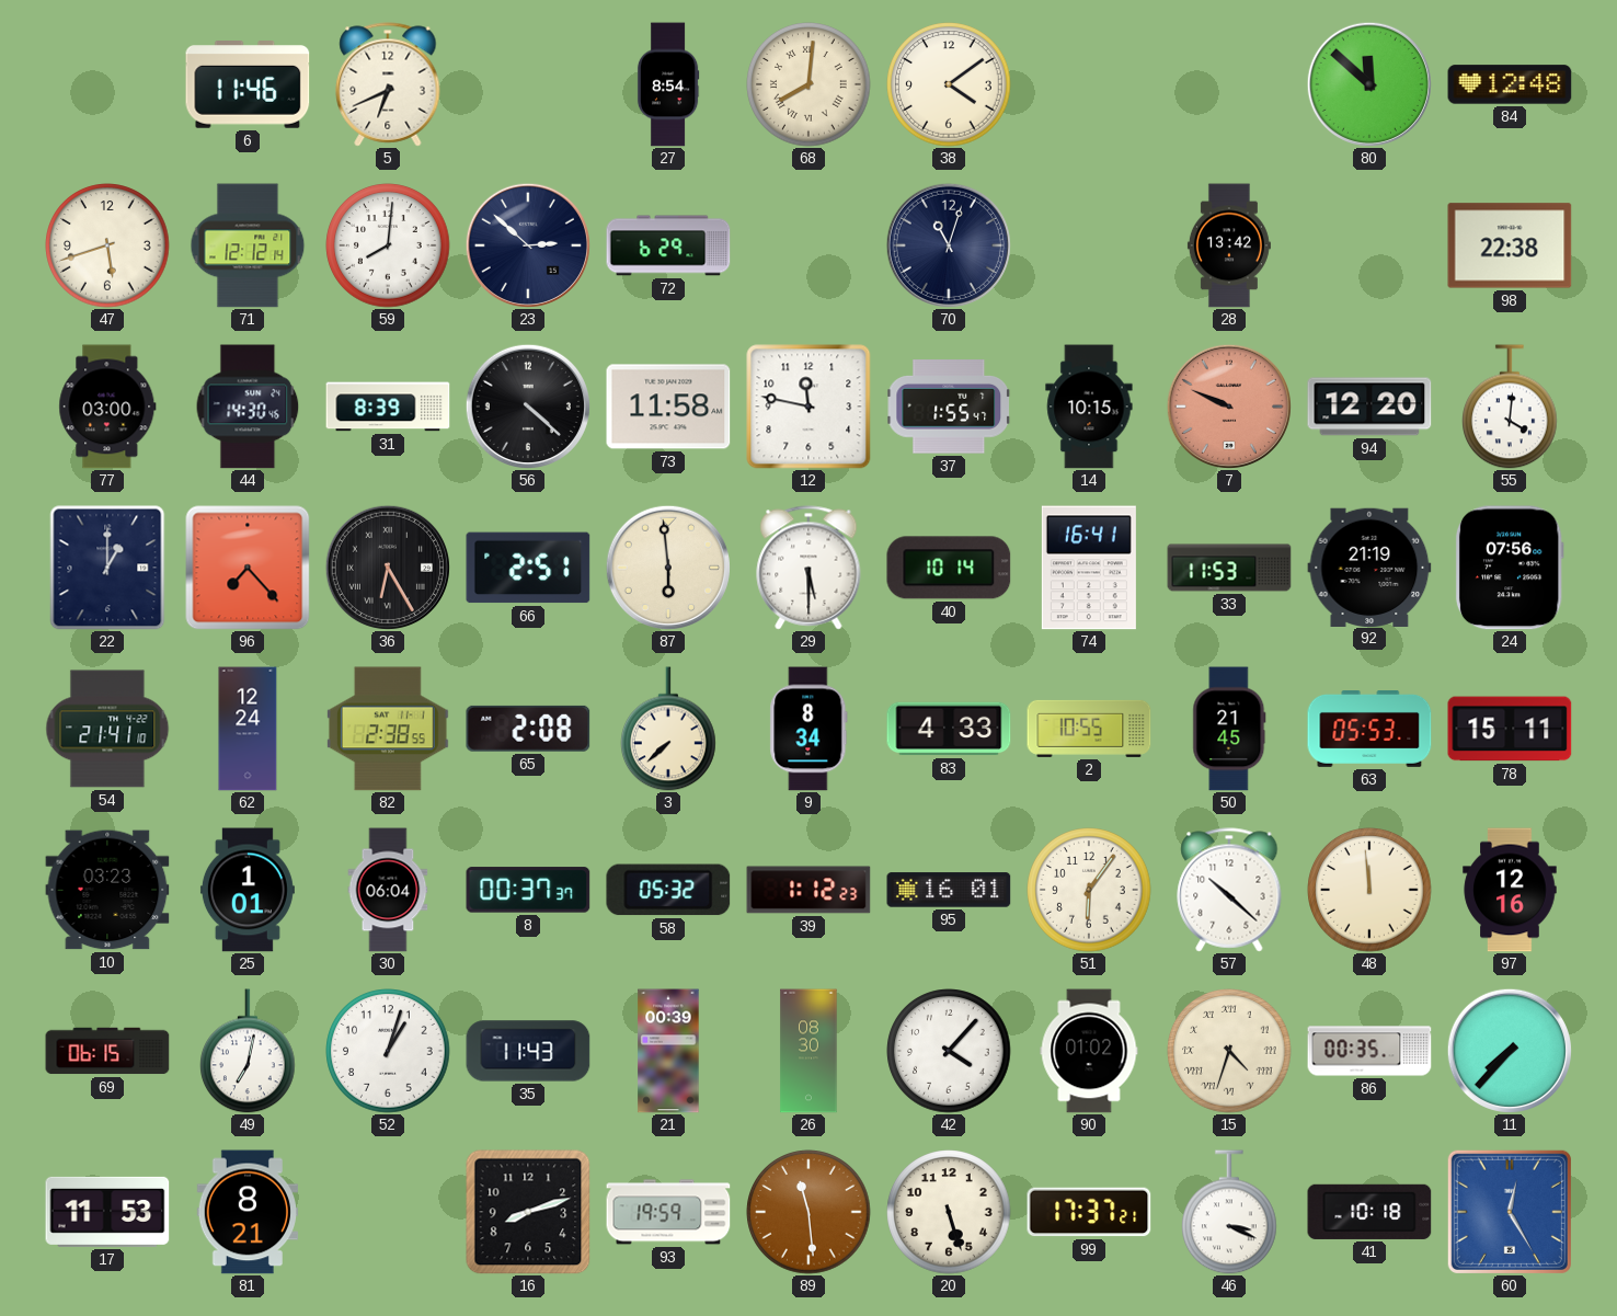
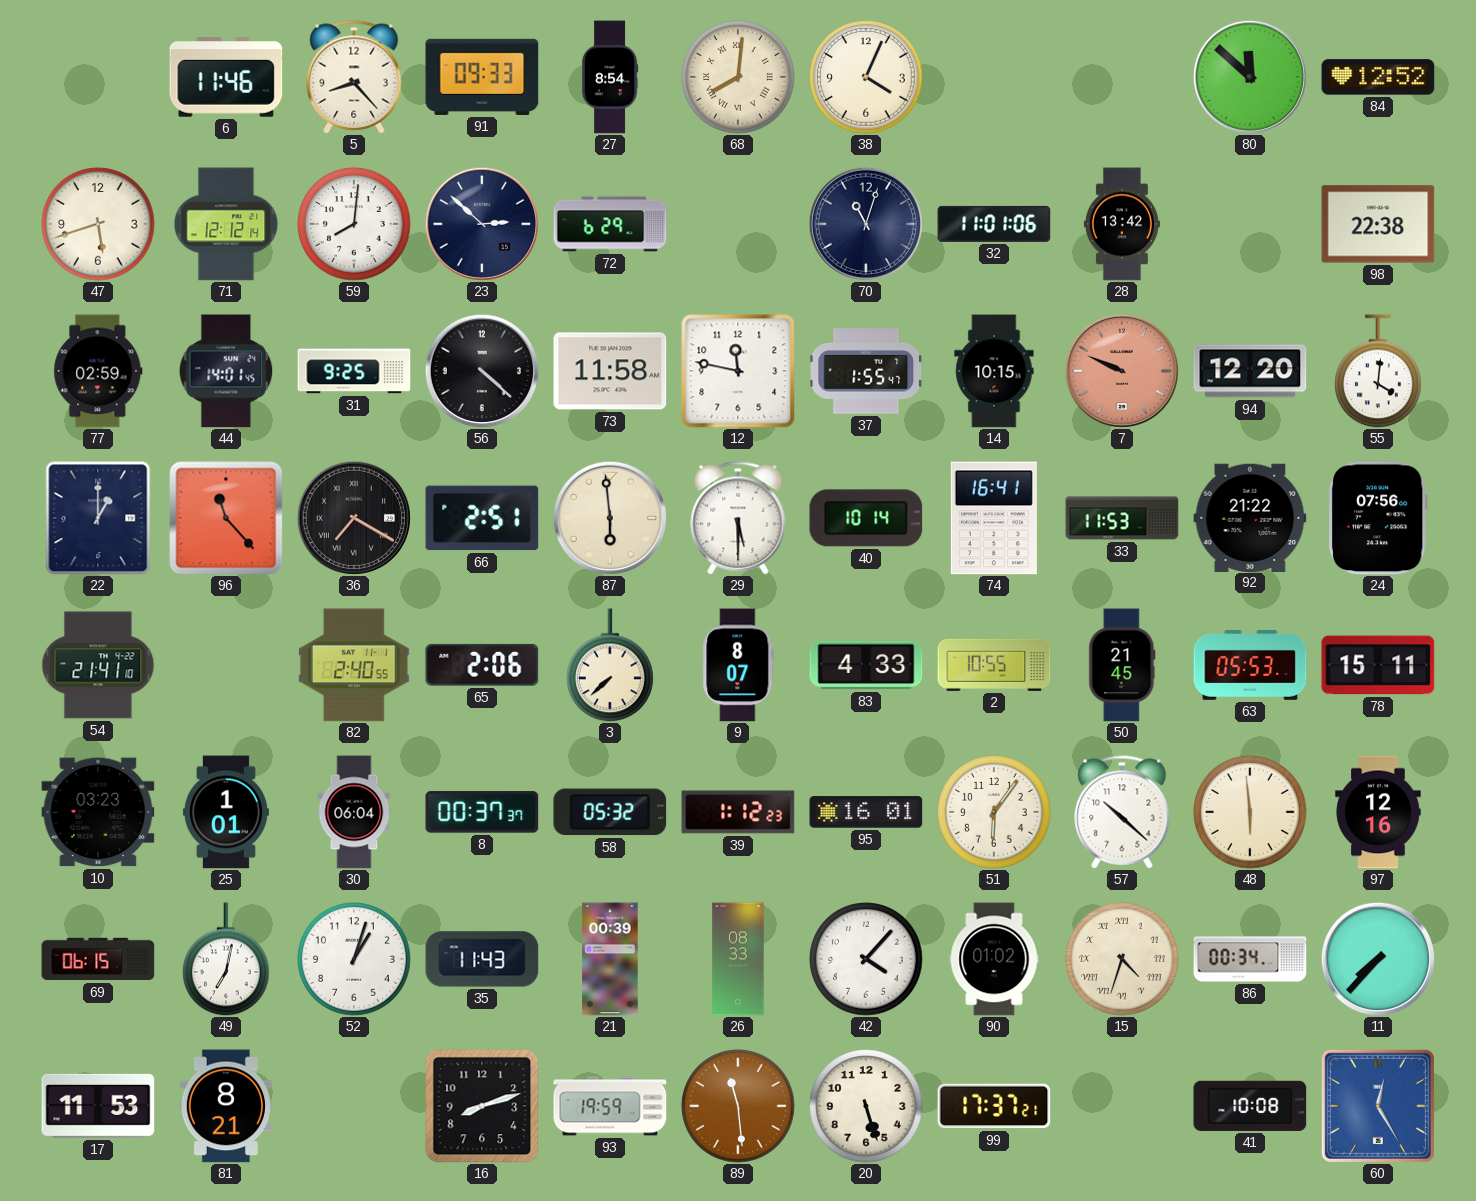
5: 6:41 -> 8:23 (354, 77)
91: none -> 09:33 (482, 77)
38: 4:09 -> 4:04 (866, 77)
84: 12:48 -> 12:52 (1378, 77)
32: none -> 11:01 (994, 224)
77: 03:00 -> 02:59 (98, 371)
44: 14:30 -> 14:01 (226, 371)
31: 8:39 -> 9:25 (354, 371)
96: 7:23 -> 11:23 (226, 518)
36: 6:25 -> 7:20 (354, 518)
92: 21:19 -> 21:22 (1250, 517)
62: 12:24 -> none (248, 729)
82: 2:38 -> 2:40 (354, 665)
65: 2:08 -> 2:06 (482, 665)
9: 8:34 -> 8:07 (738, 665)
48: 11:59 -> 5:59 (1250, 812)
26: 08:30 -> 08:33 (738, 959)
86: 00:35 -> 00:34 (1250, 959)
46: 3:19 -> none (1230, 1212)
41: 10:18 -> 10:08 (1250, 1106)
